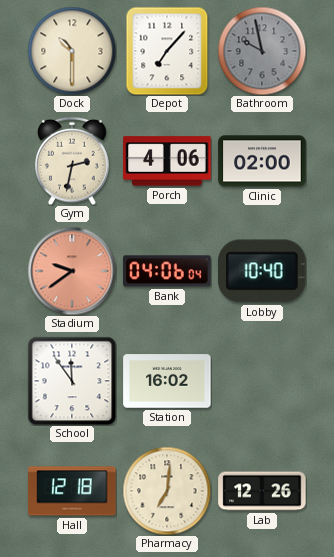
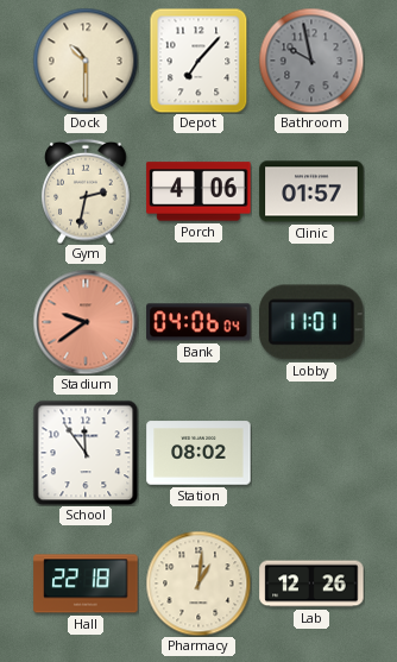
Clinic: 02:00 -> 01:57 (311, 191)
Lobby: 10:40 -> 11:01 (313, 322)
Station: 16:02 -> 08:02 (198, 453)
Hall: 12:18 -> 22:18 (86, 584)
Pharmacy: 7:01 -> 1:01 (198, 584)
